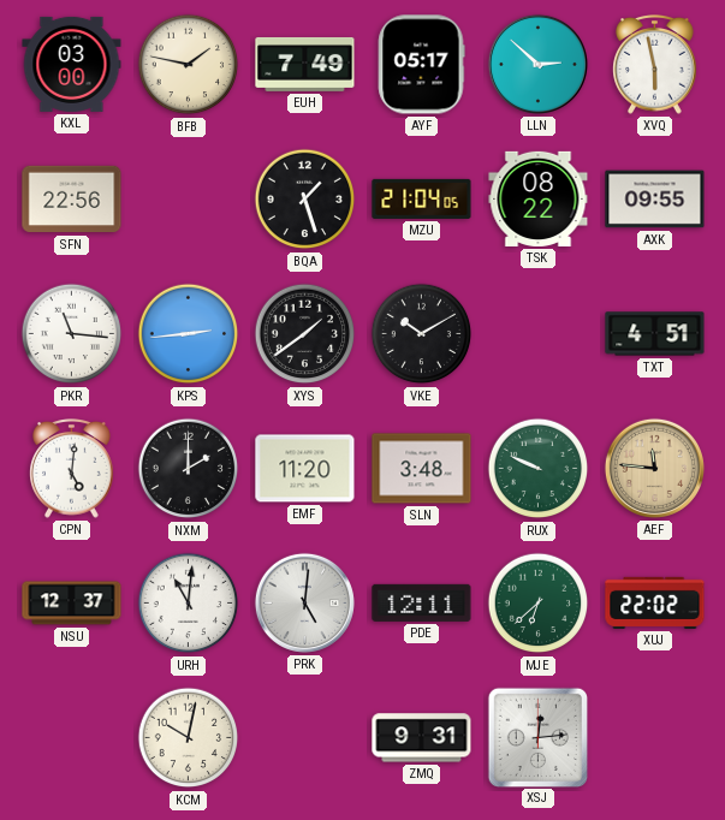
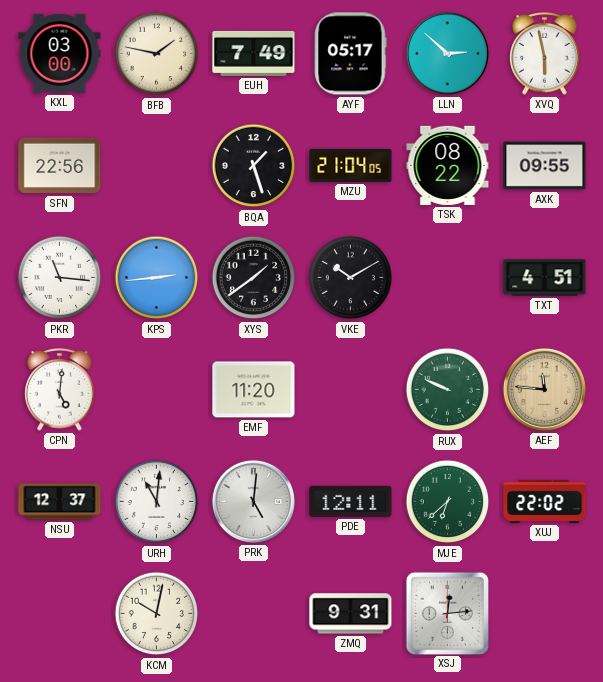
NXM: 2:00 -> none (189, 469)
SLN: 3:48 -> none (422, 469)
